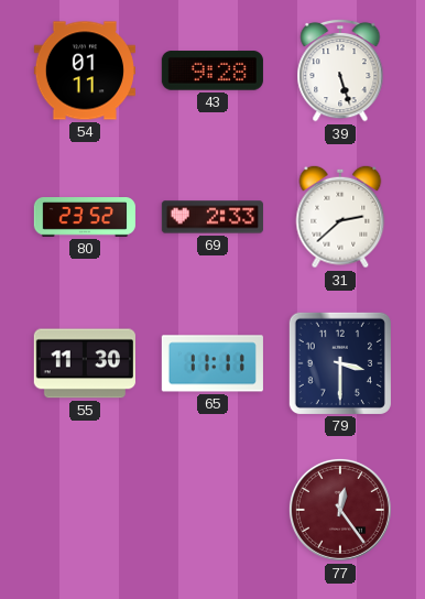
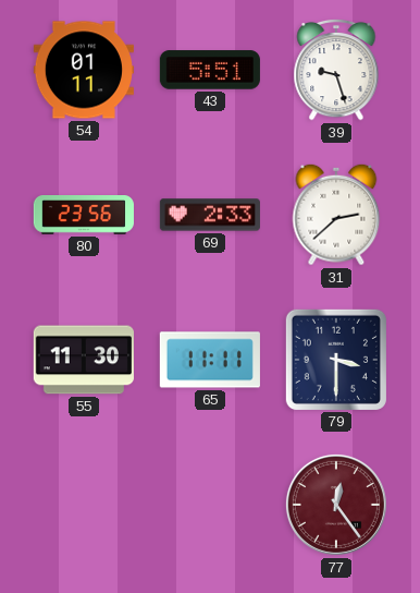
43: 9:28 -> 5:51 (210, 70)
39: 5:27 -> 9:27 (336, 70)
80: 23:52 -> 23:56 (84, 216)
